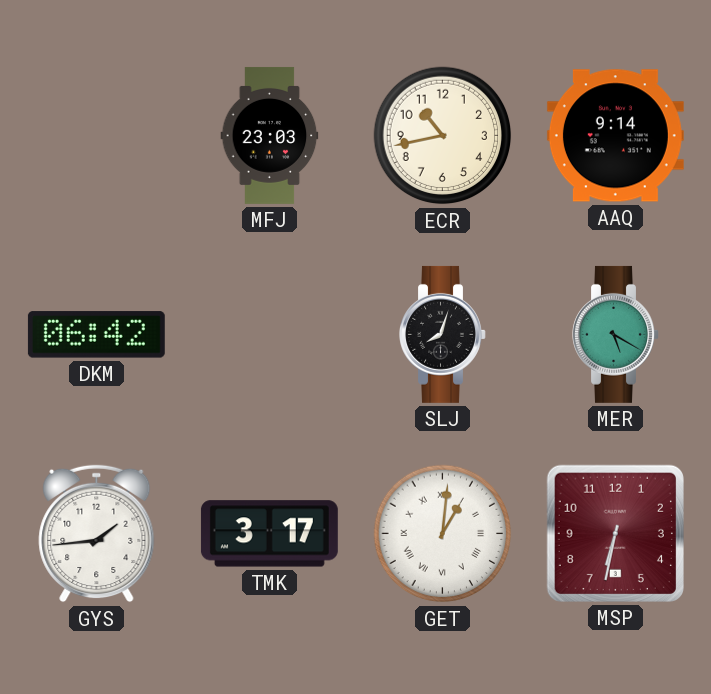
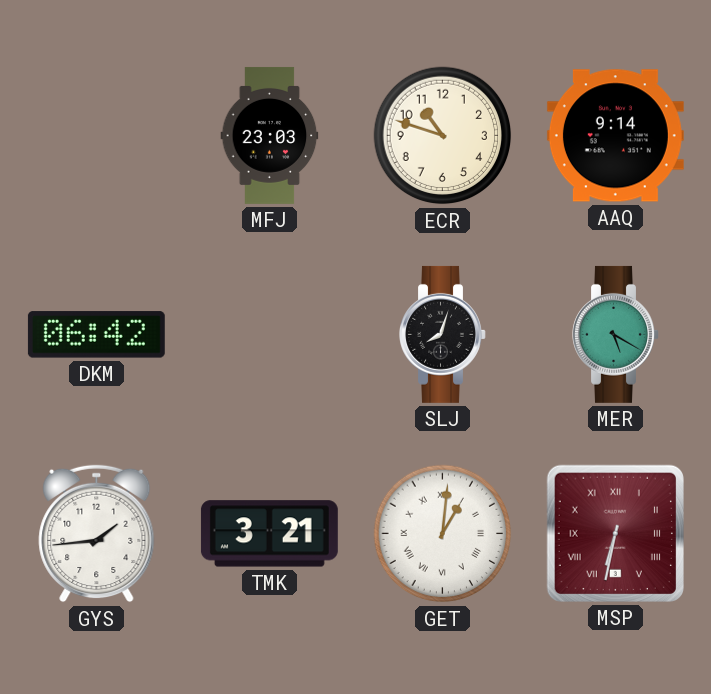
ECR: 10:43 -> 10:48 (443, 136)
TMK: 3:17 -> 3:21 (269, 534)
MSP numerals: Arabic -> Roman (615, 533)
